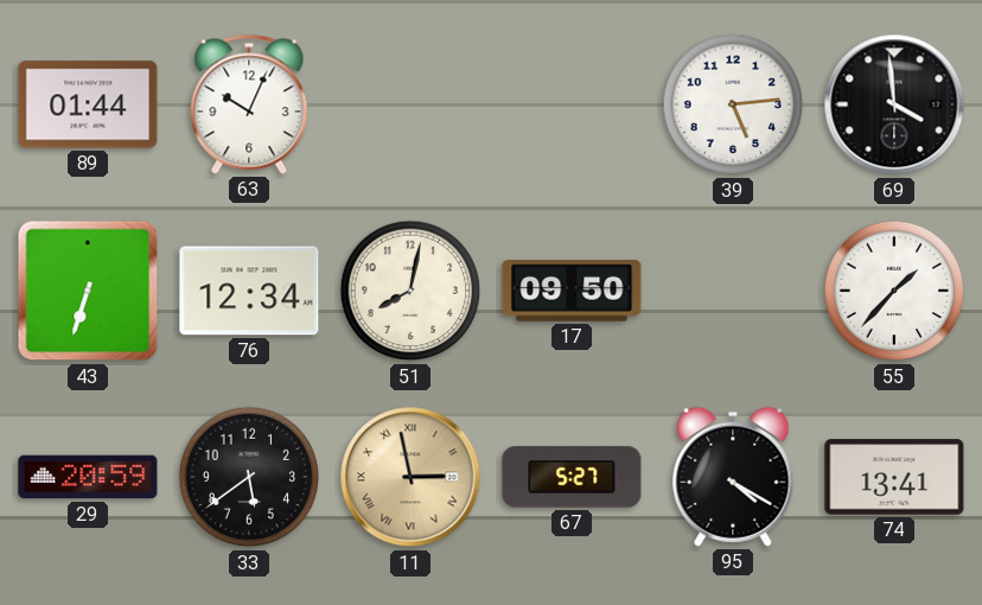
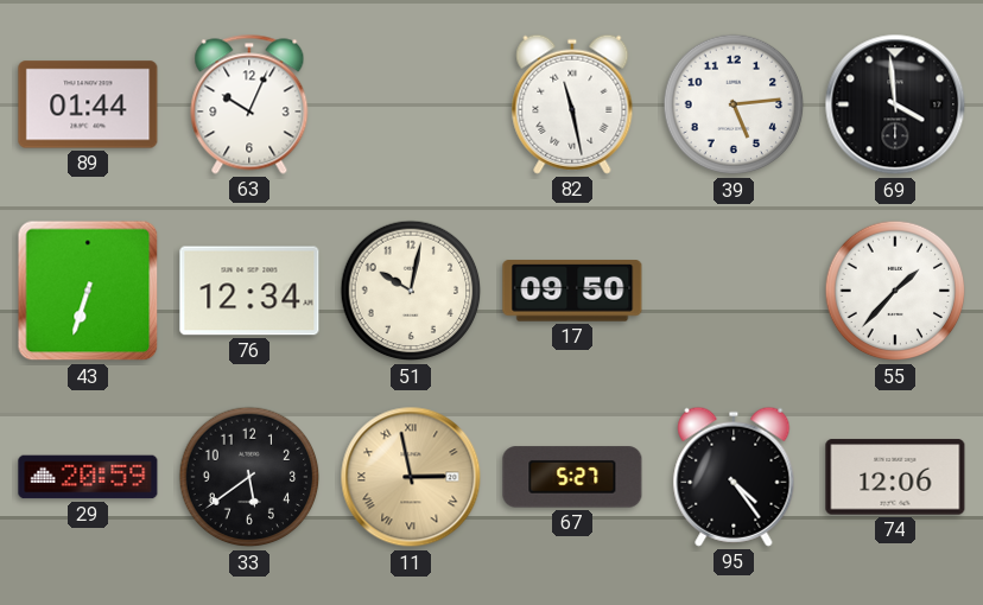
82: none -> 11:28 (572, 104)
51: 8:02 -> 10:02 (411, 291)
95: 4:20 -> 4:24 (734, 477)
74: 13:41 -> 12:06 (895, 477)
